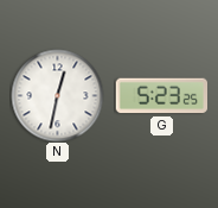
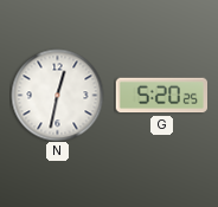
G: 5:23 -> 5:20 (161, 96)
